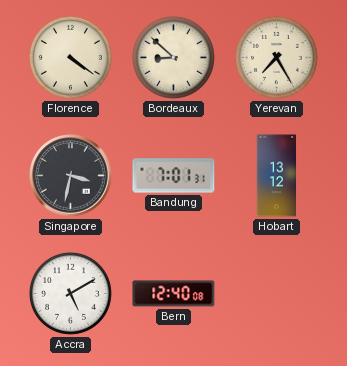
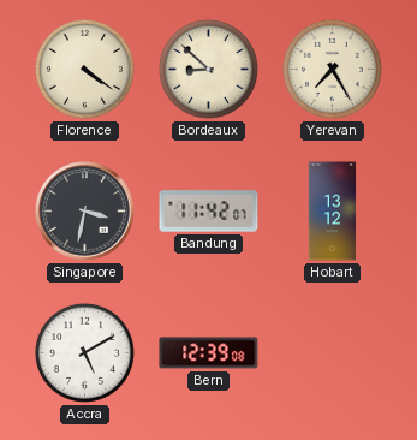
Bandung: 7:01 -> 11:42 (209, 212)
Bern: 12:40 -> 12:39 (209, 353)
